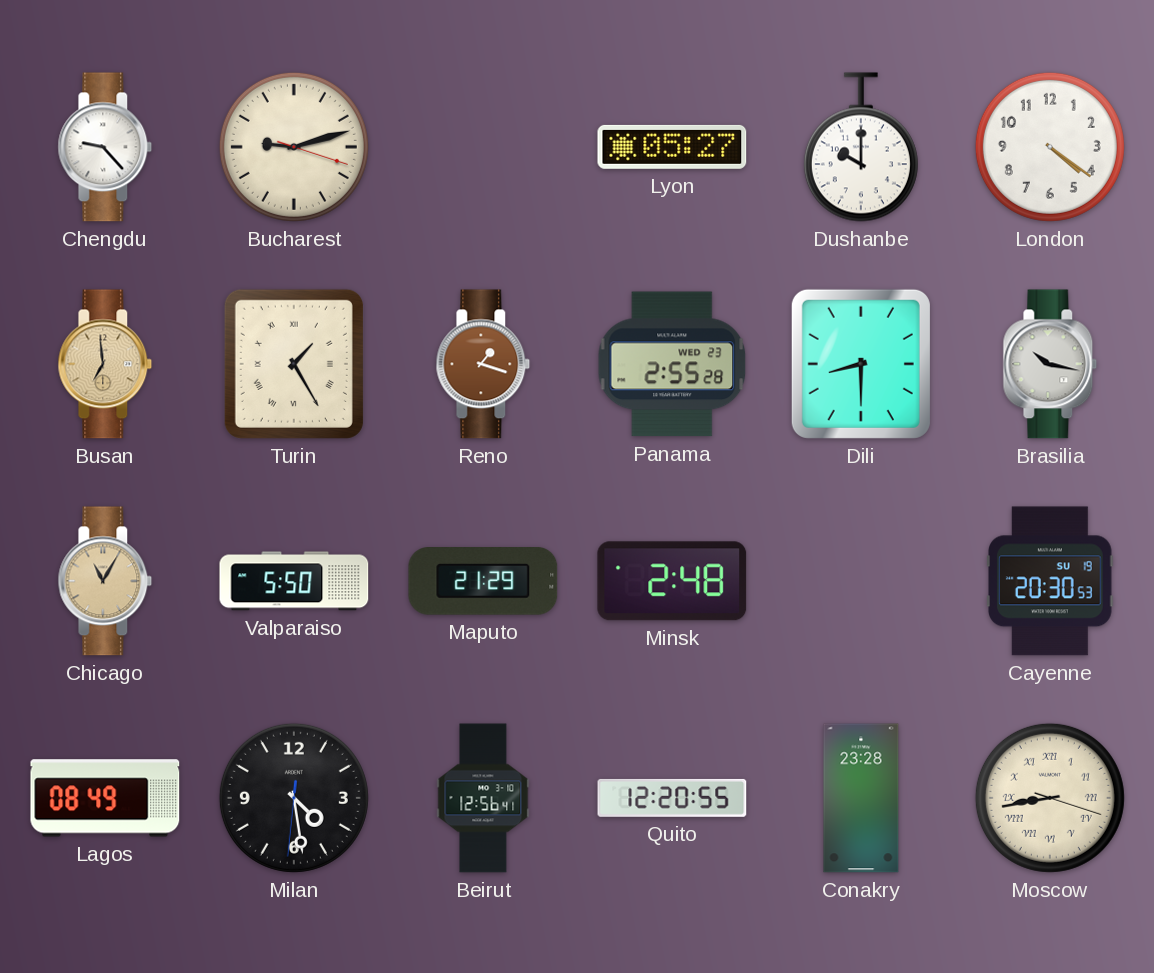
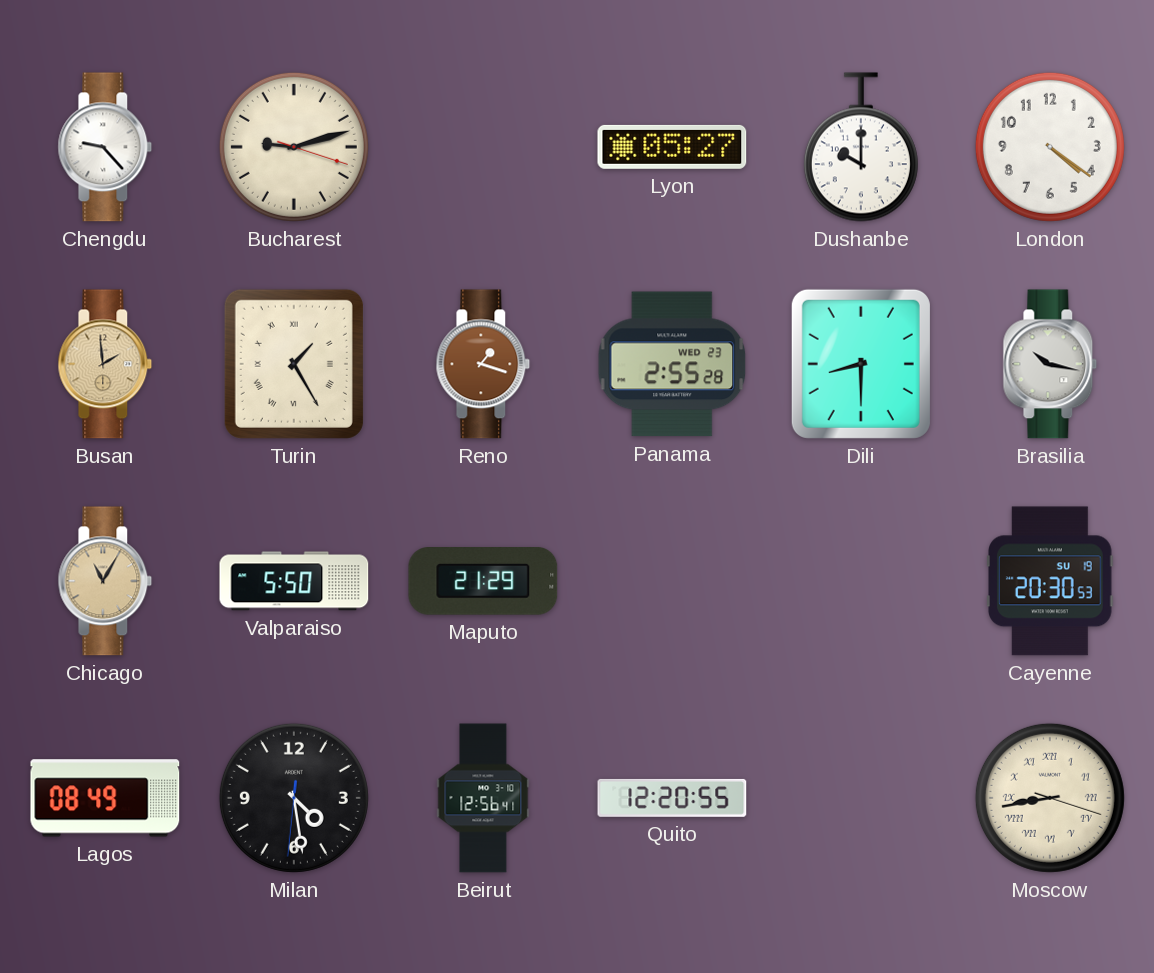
Busan: 6:59 -> 1:59 (105, 364)
Minsk: 2:48 -> none (672, 581)
Conakry: 23:28 -> none (861, 798)
